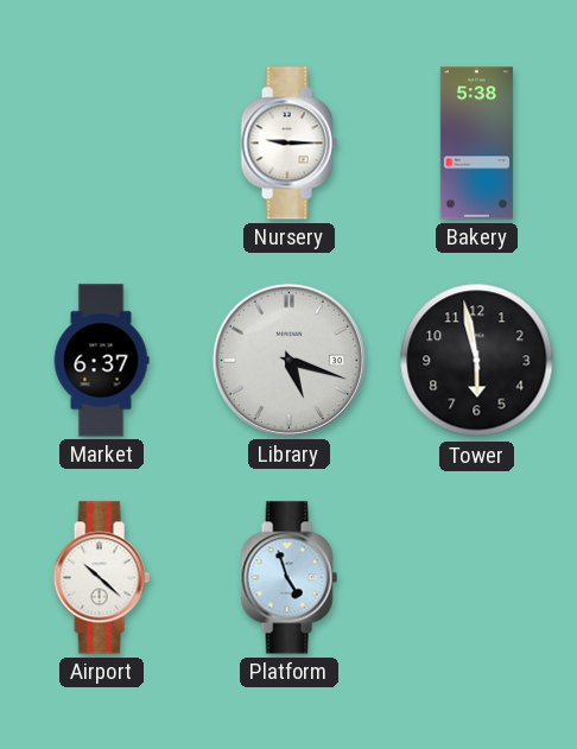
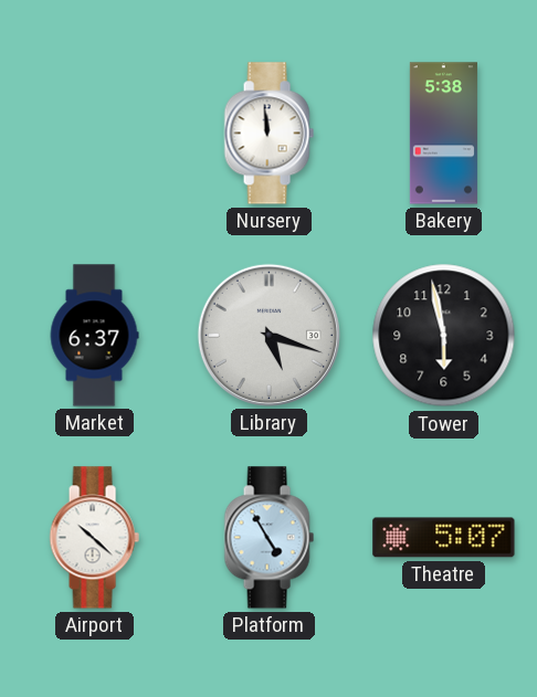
Nursery: 9:15 -> 11:59 (268, 134)
Platform: 4:57 -> 4:55 (268, 538)
Theatre: none -> 5:07 (444, 538)
